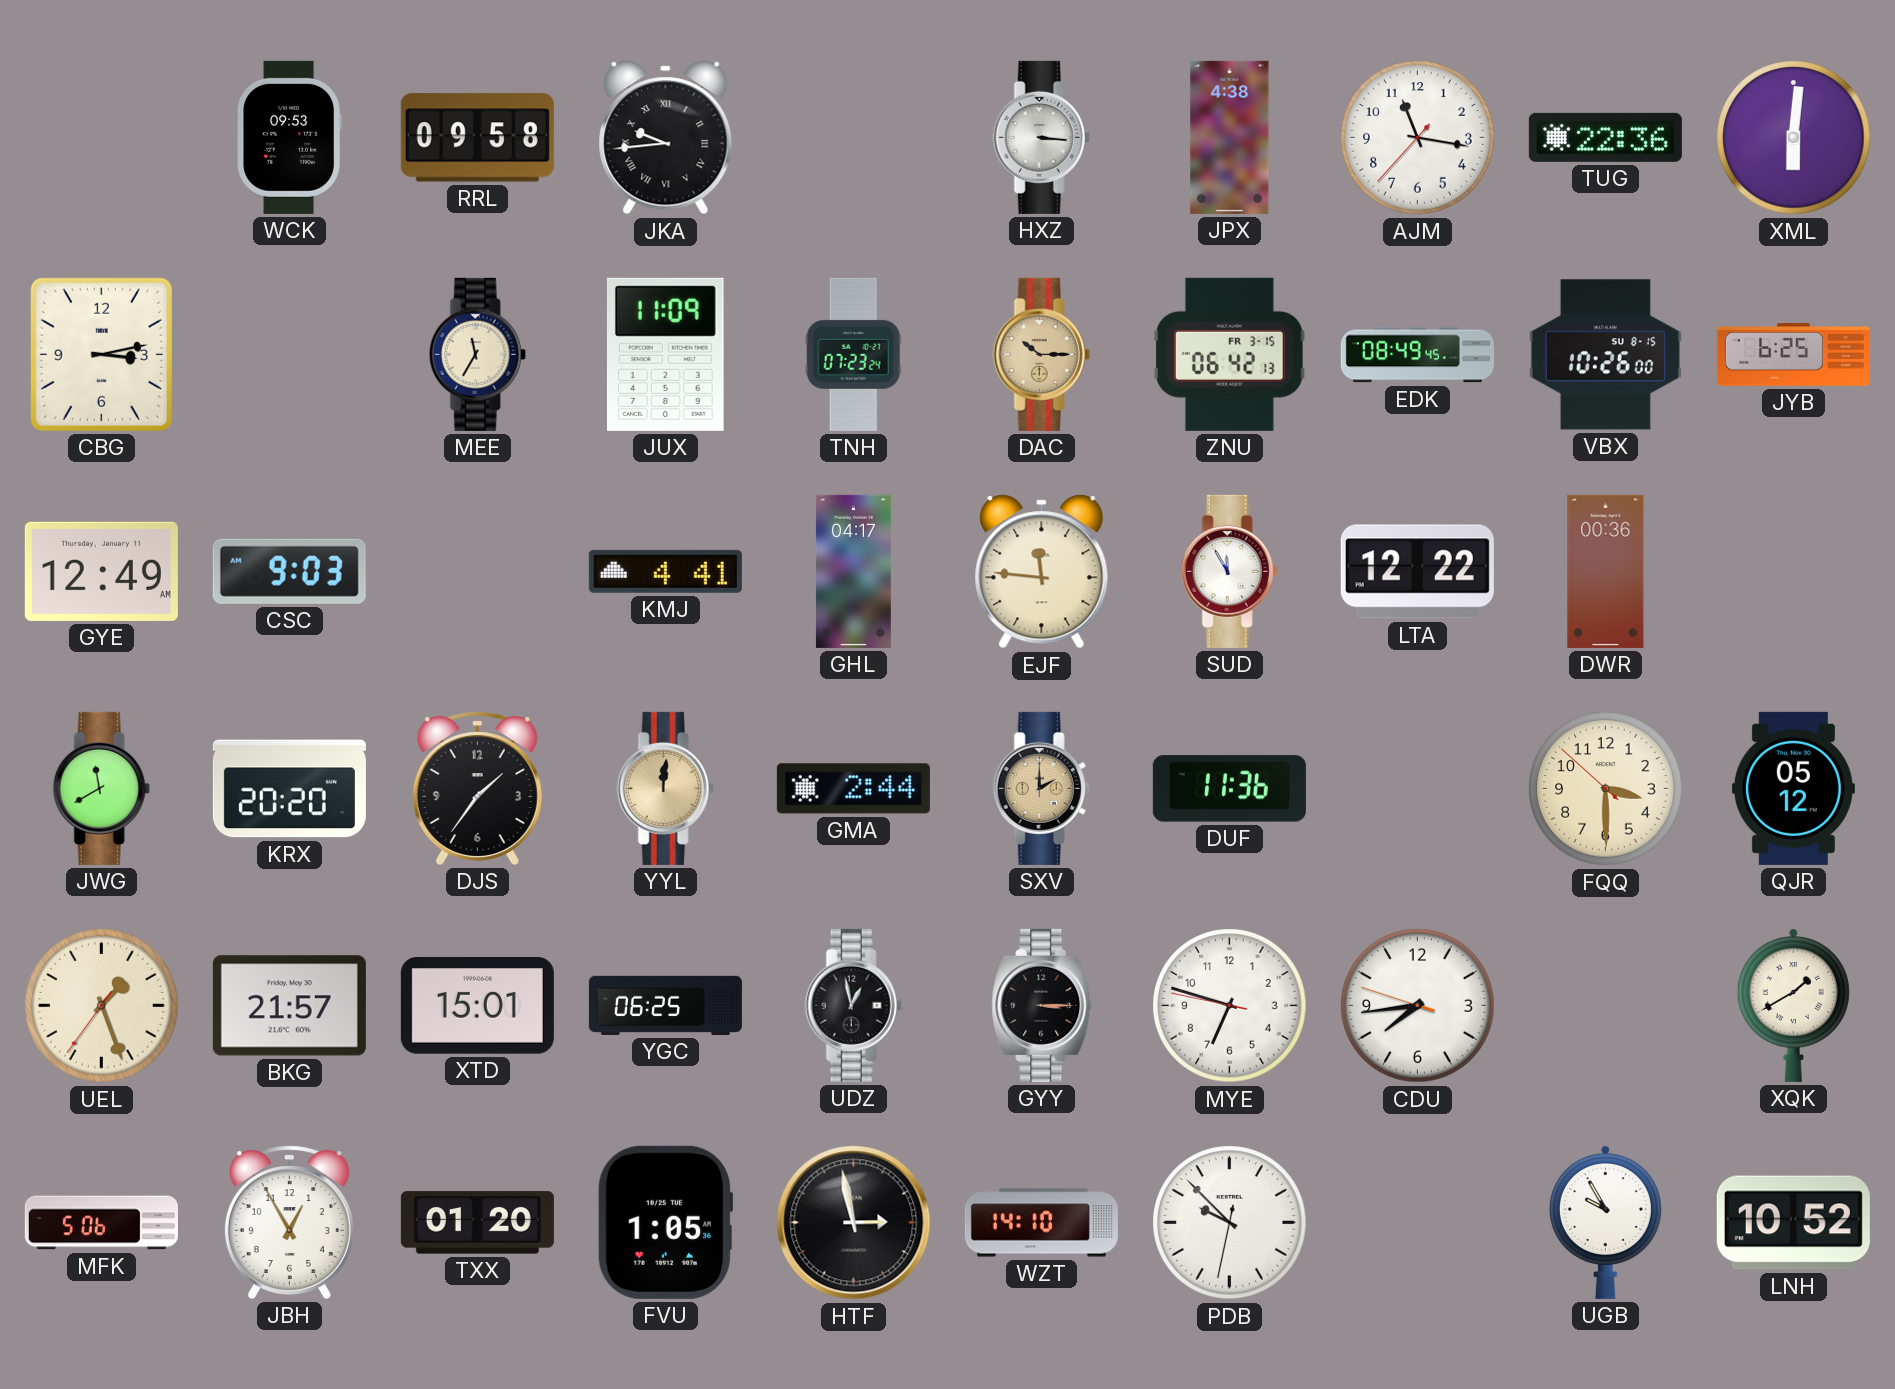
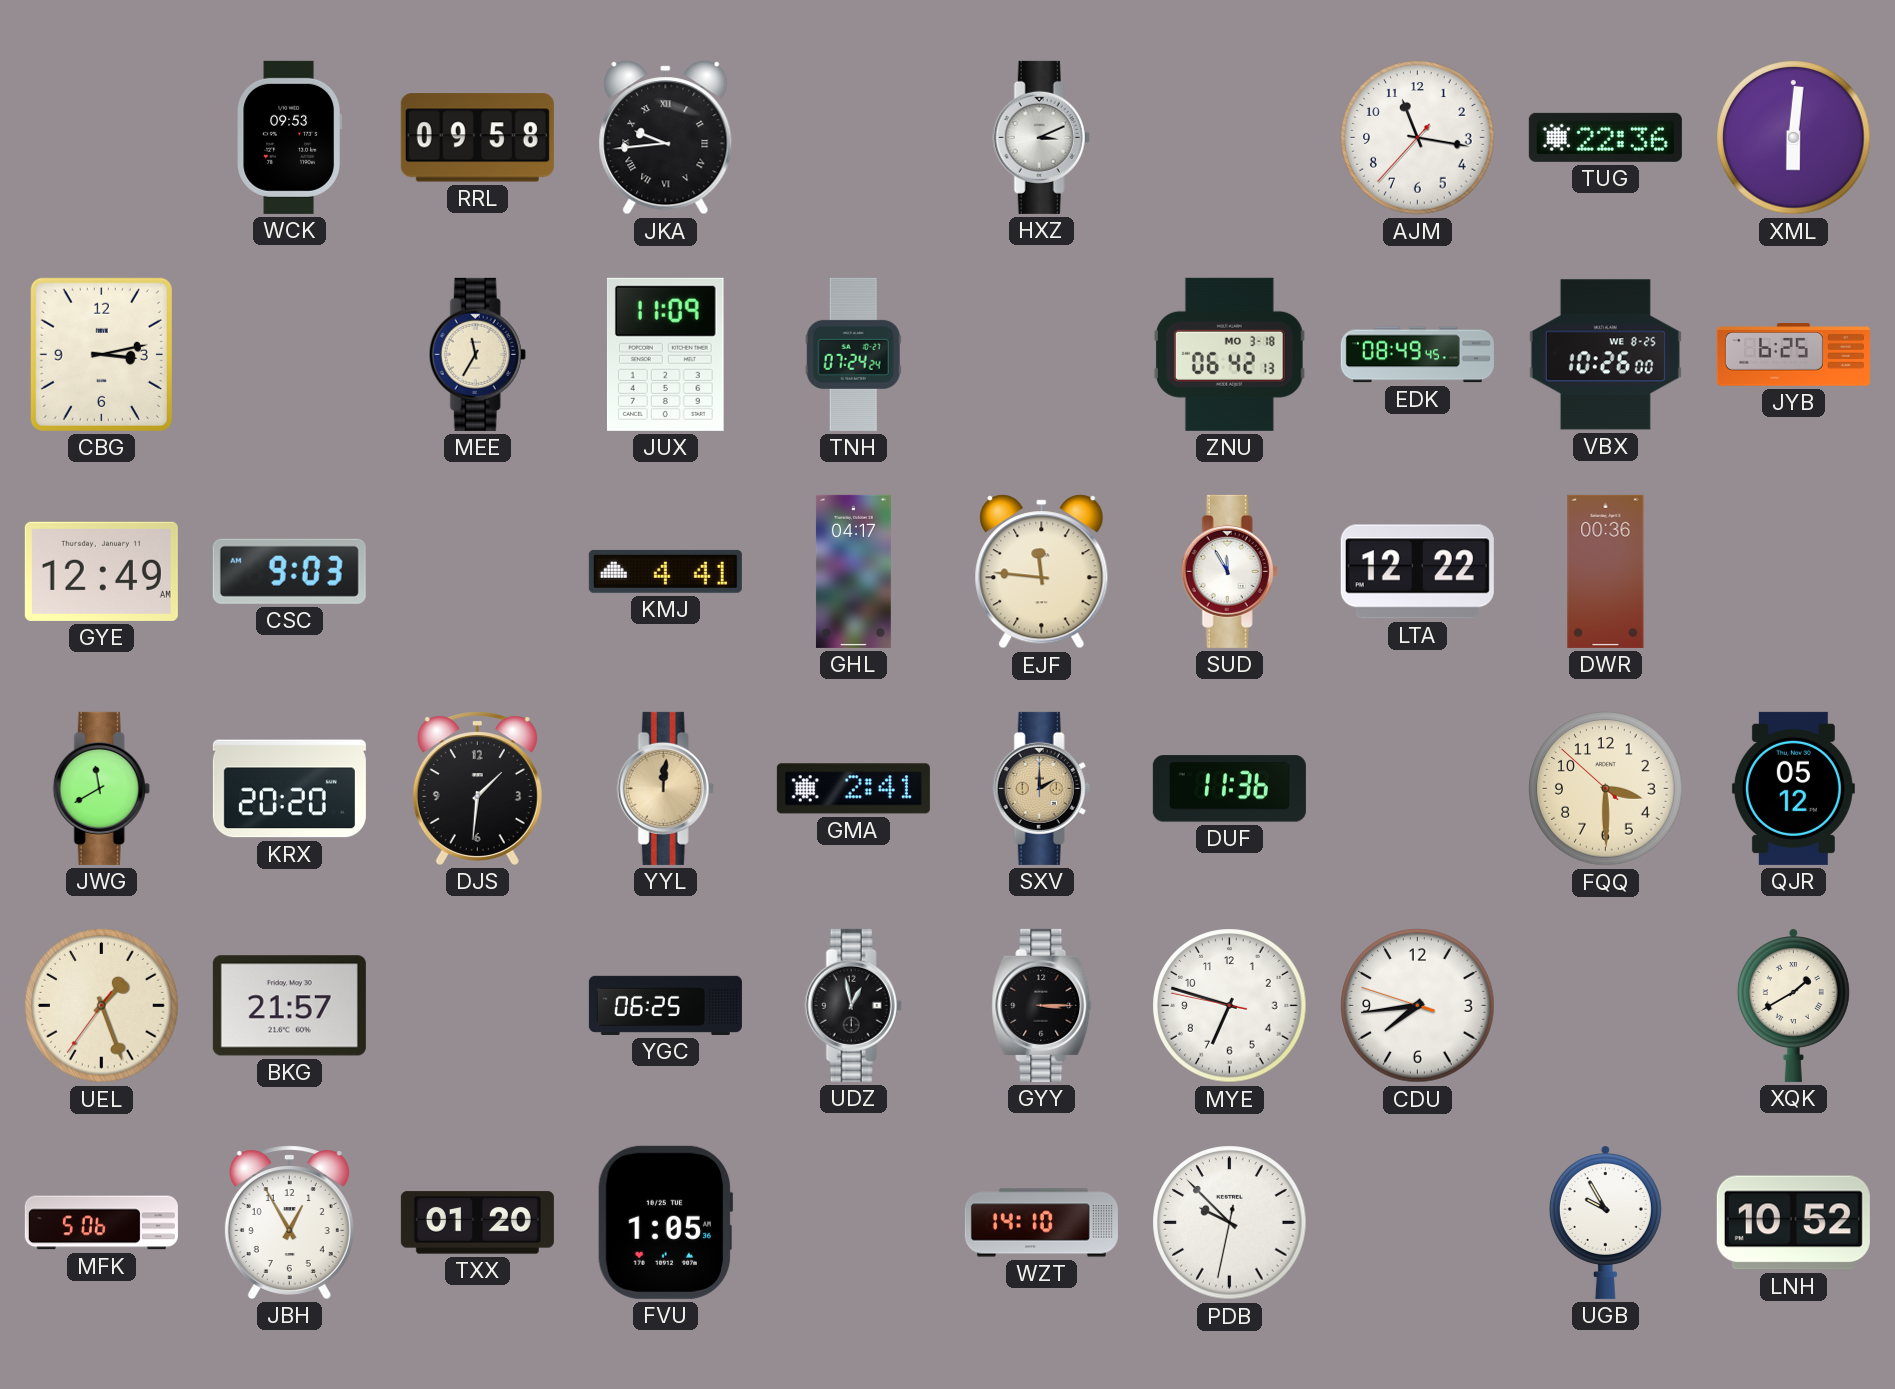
HXZ: 3:16 -> 3:11 (1041, 137)
JPX: 4:38 -> none (1230, 137)
TNH: 07:23 -> 07:24 (853, 354)
DAC: 10:15 -> none (1041, 354)
ZNU date: FR 3-15 -> MO 3-18 (1229, 354)
VBX date: SU 8-15 -> WE 8-25 (1605, 355)
DJS: 1:36 -> 1:31 (477, 788)
GMA: 2:44 -> 2:41 (853, 789)
XTD: 15:01 -> none (477, 1006)
HTF: 2:58 -> none (854, 1223)
